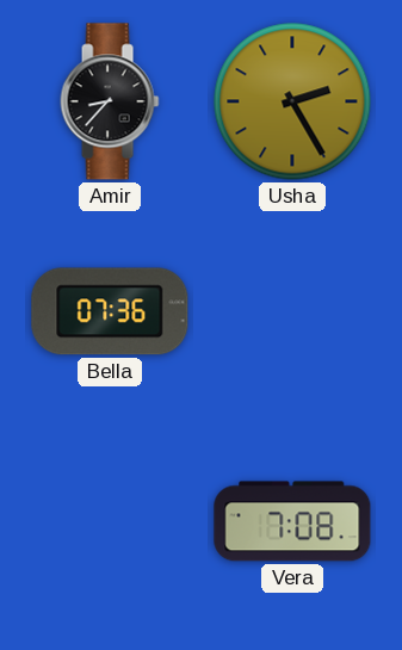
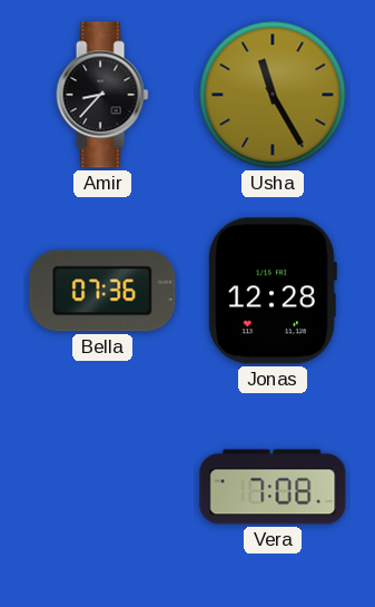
Usha: 2:25 -> 11:25 (273, 95)
Jonas: none -> 12:28 (273, 291)
